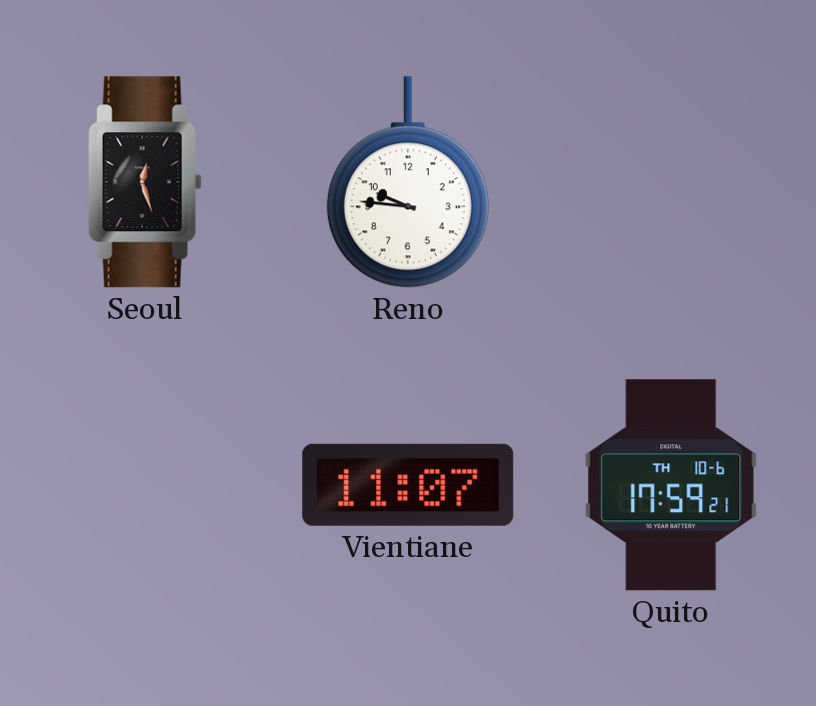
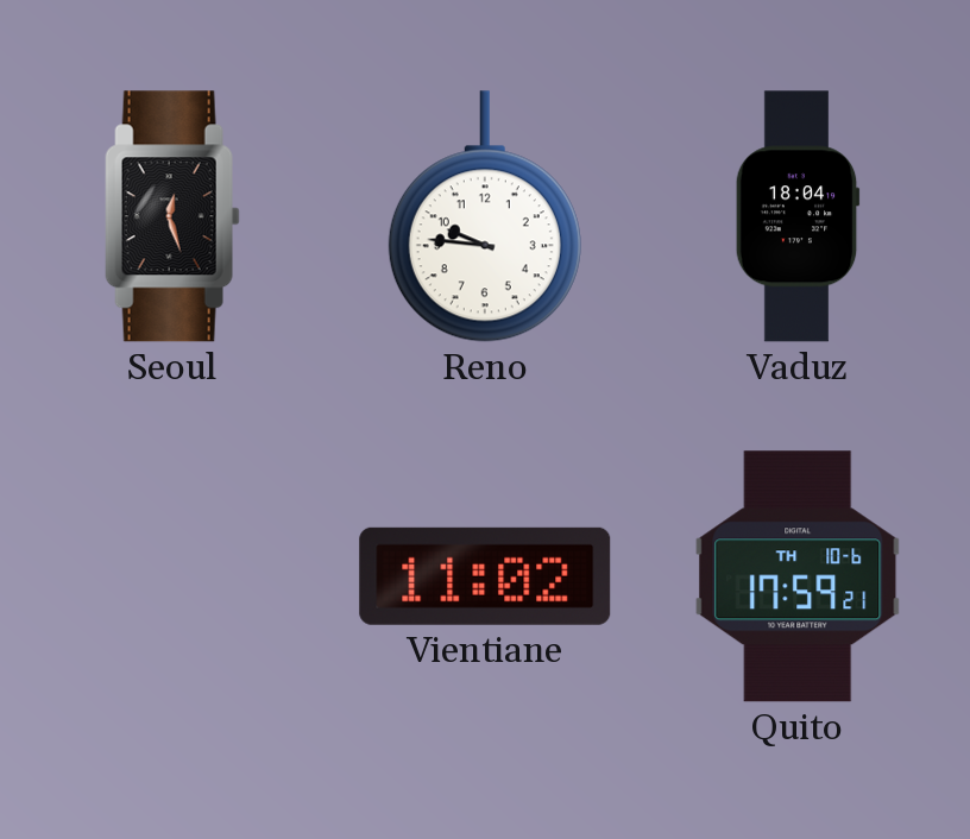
Vaduz: none -> 18:04 (798, 216)
Vientiane: 11:07 -> 11:02 (485, 576)
